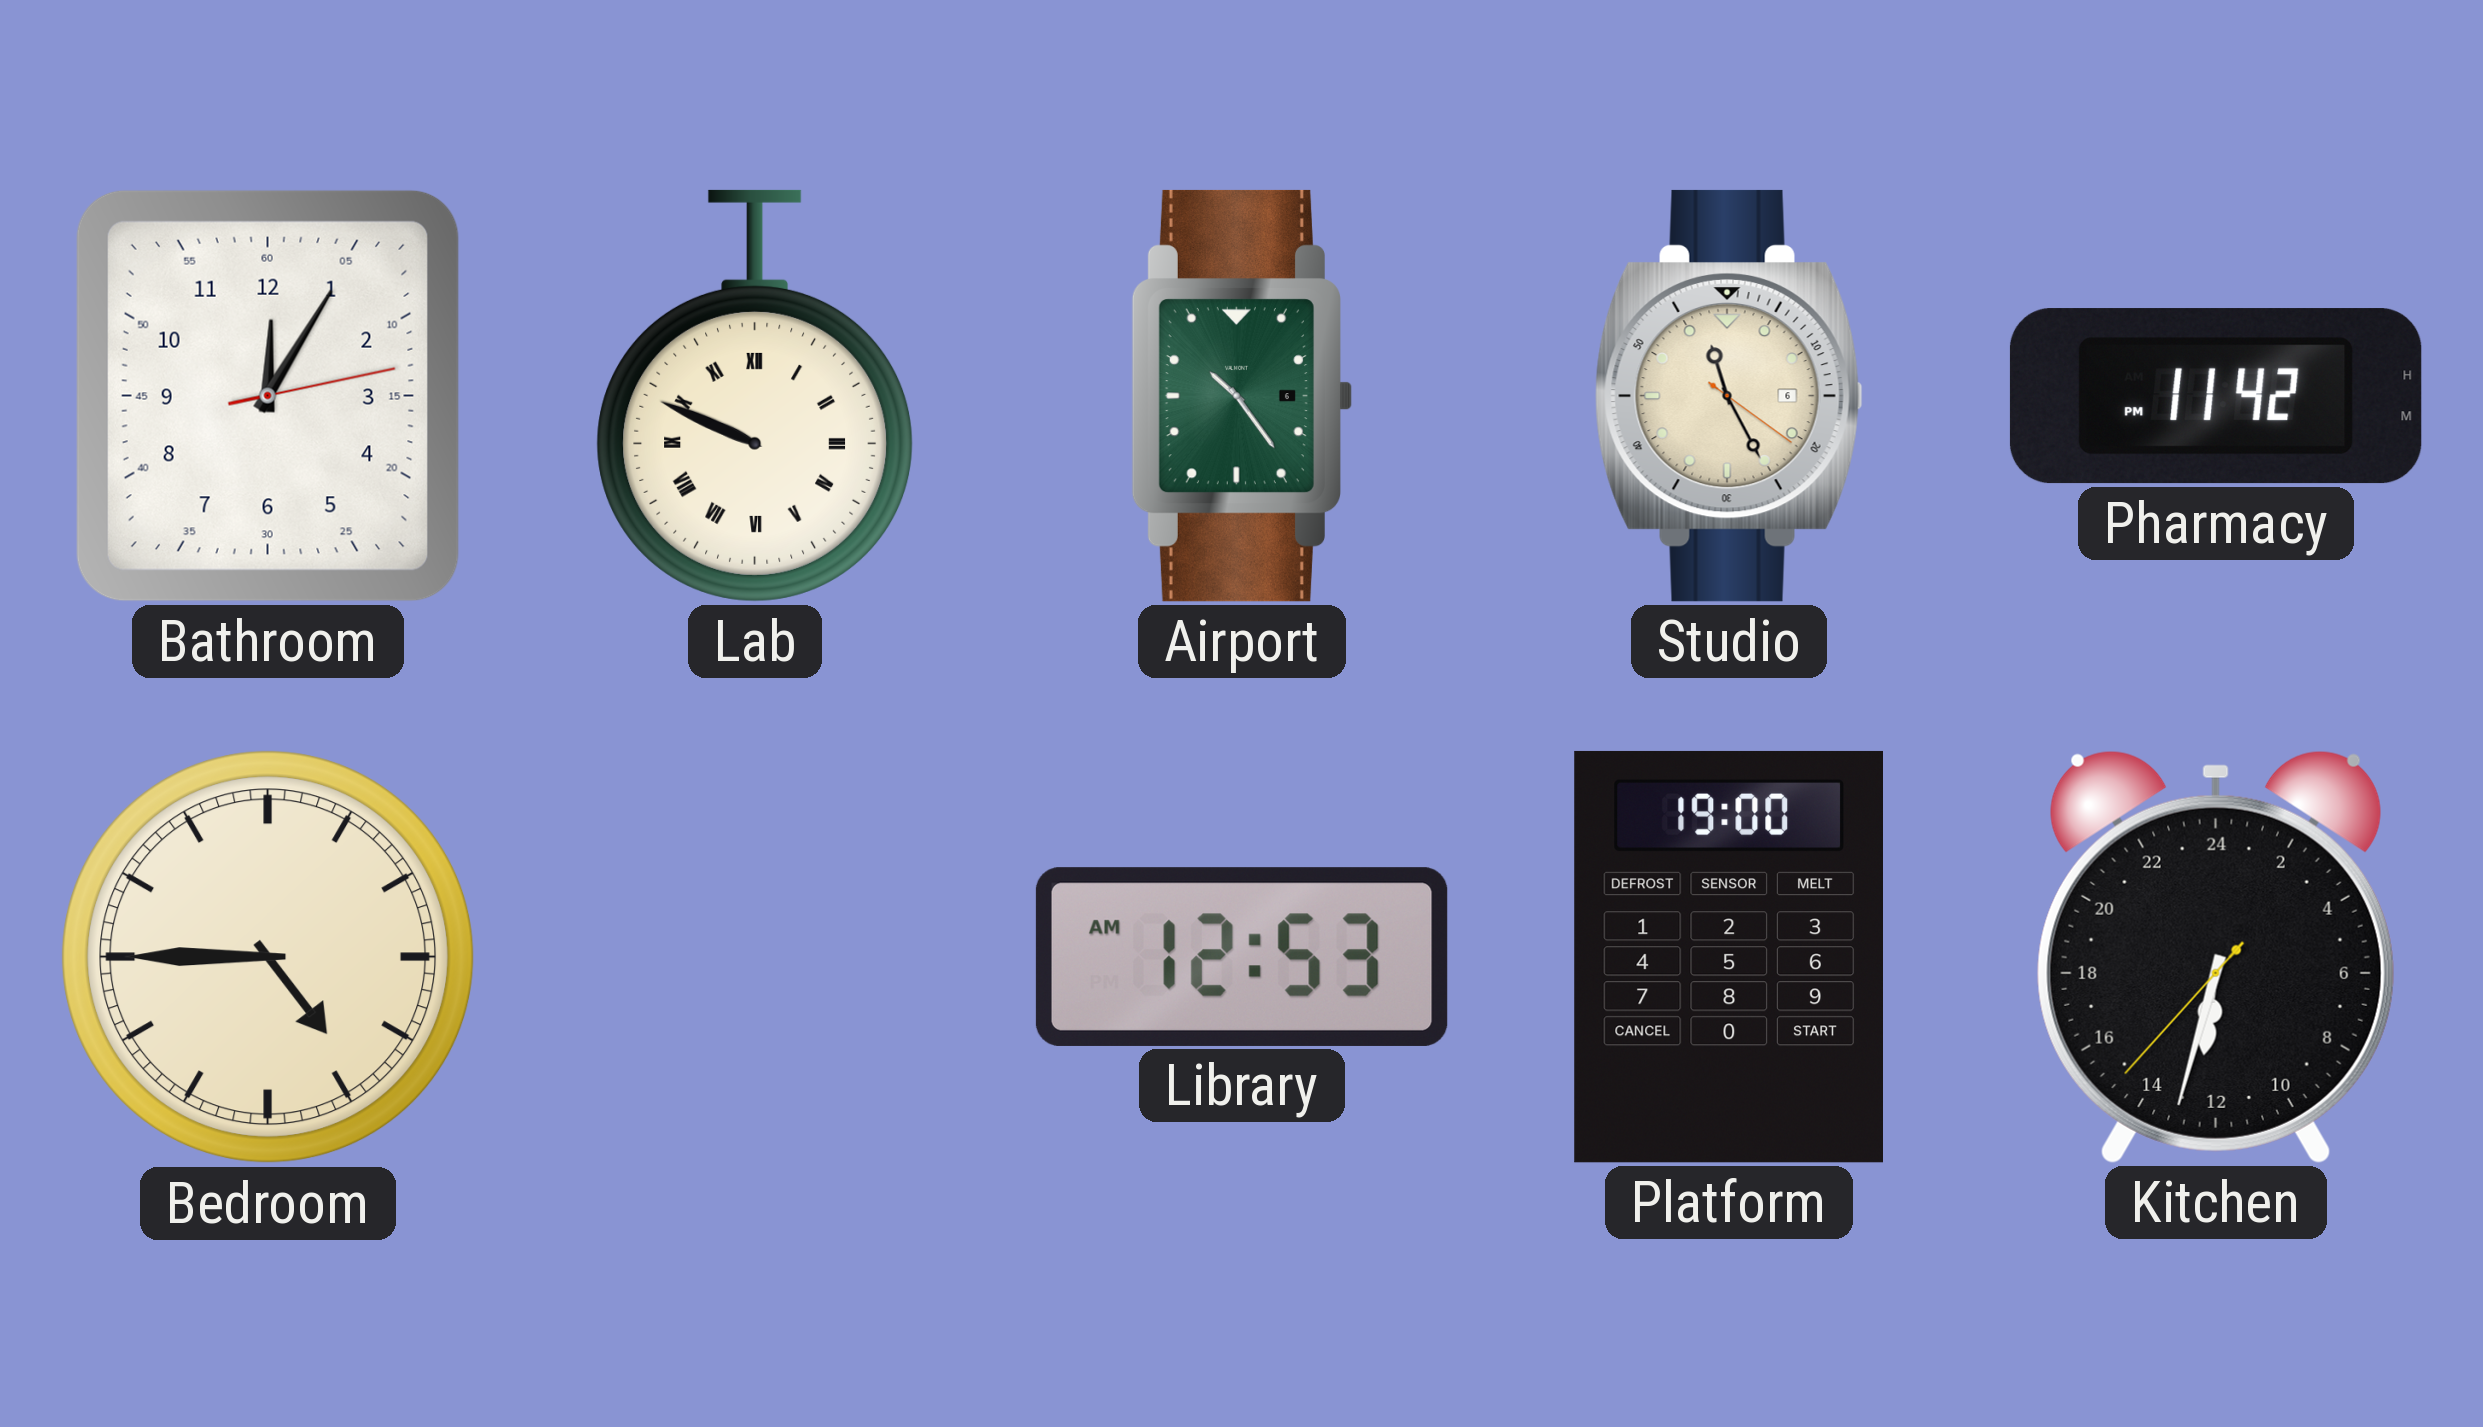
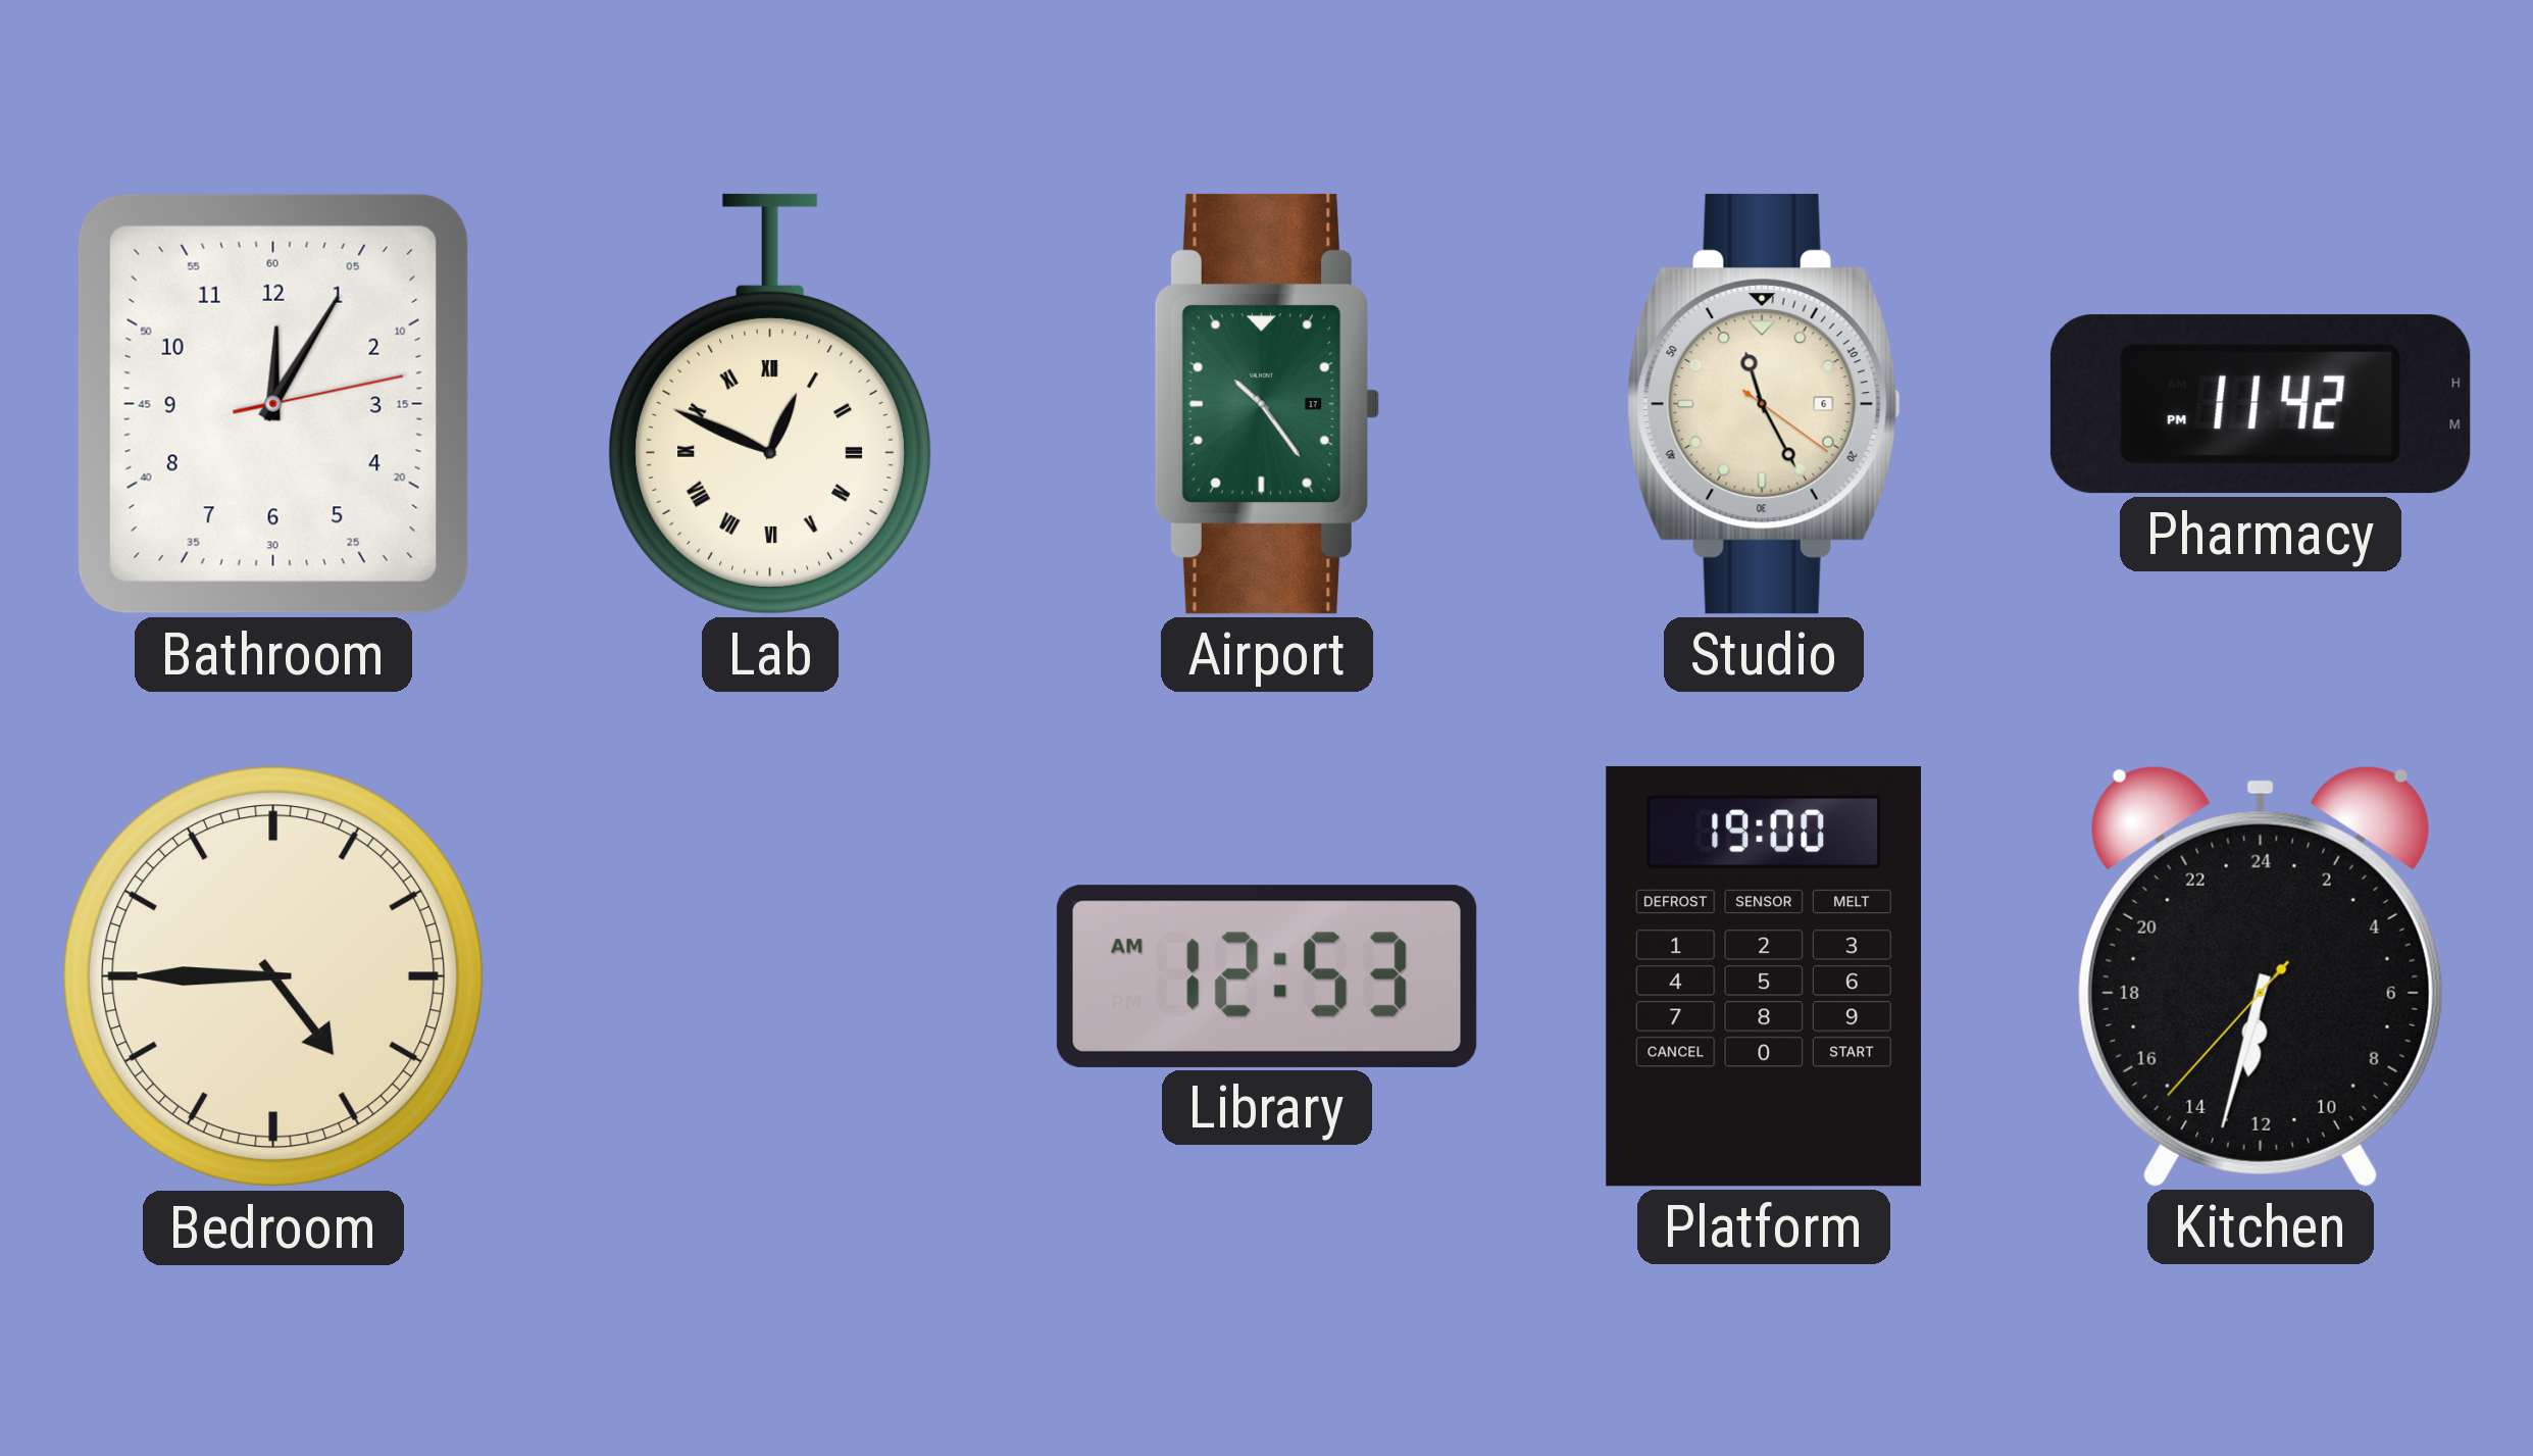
Lab: 9:49 -> 12:49 (770, 404)
Airport date: 6 -> 17 (1266, 404)
